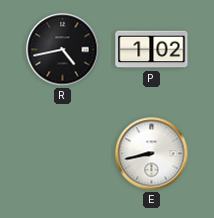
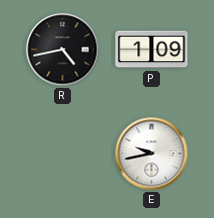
P: 1:02 -> 1:09 (152, 50)
E: 8:43 -> 9:43 (152, 154)
